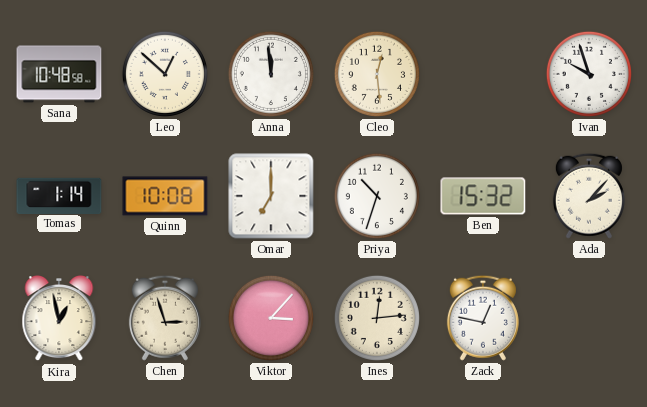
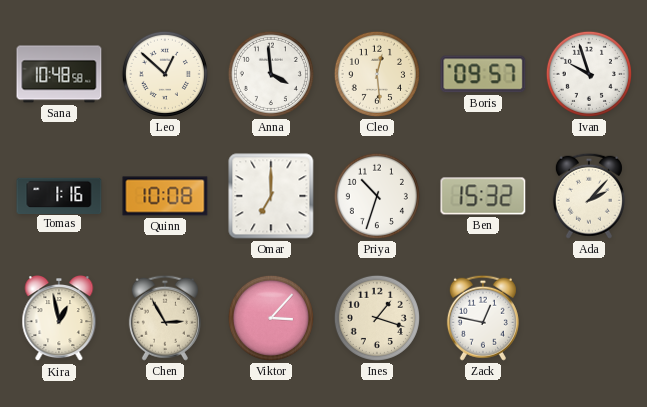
Anna: 11:59 -> 3:59 (271, 74)
Boris: none -> 09:57 (483, 74)
Tomas: 1:14 -> 1:16 (59, 195)
Chen: 2:57 -> 2:55 (165, 318)
Ines: 12:14 -> 1:18 (377, 318)
